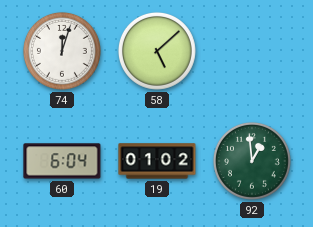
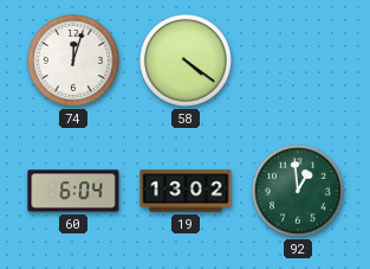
58: 5:08 -> 4:21 (186, 60)
19: 01:02 -> 13:02 (186, 191)
